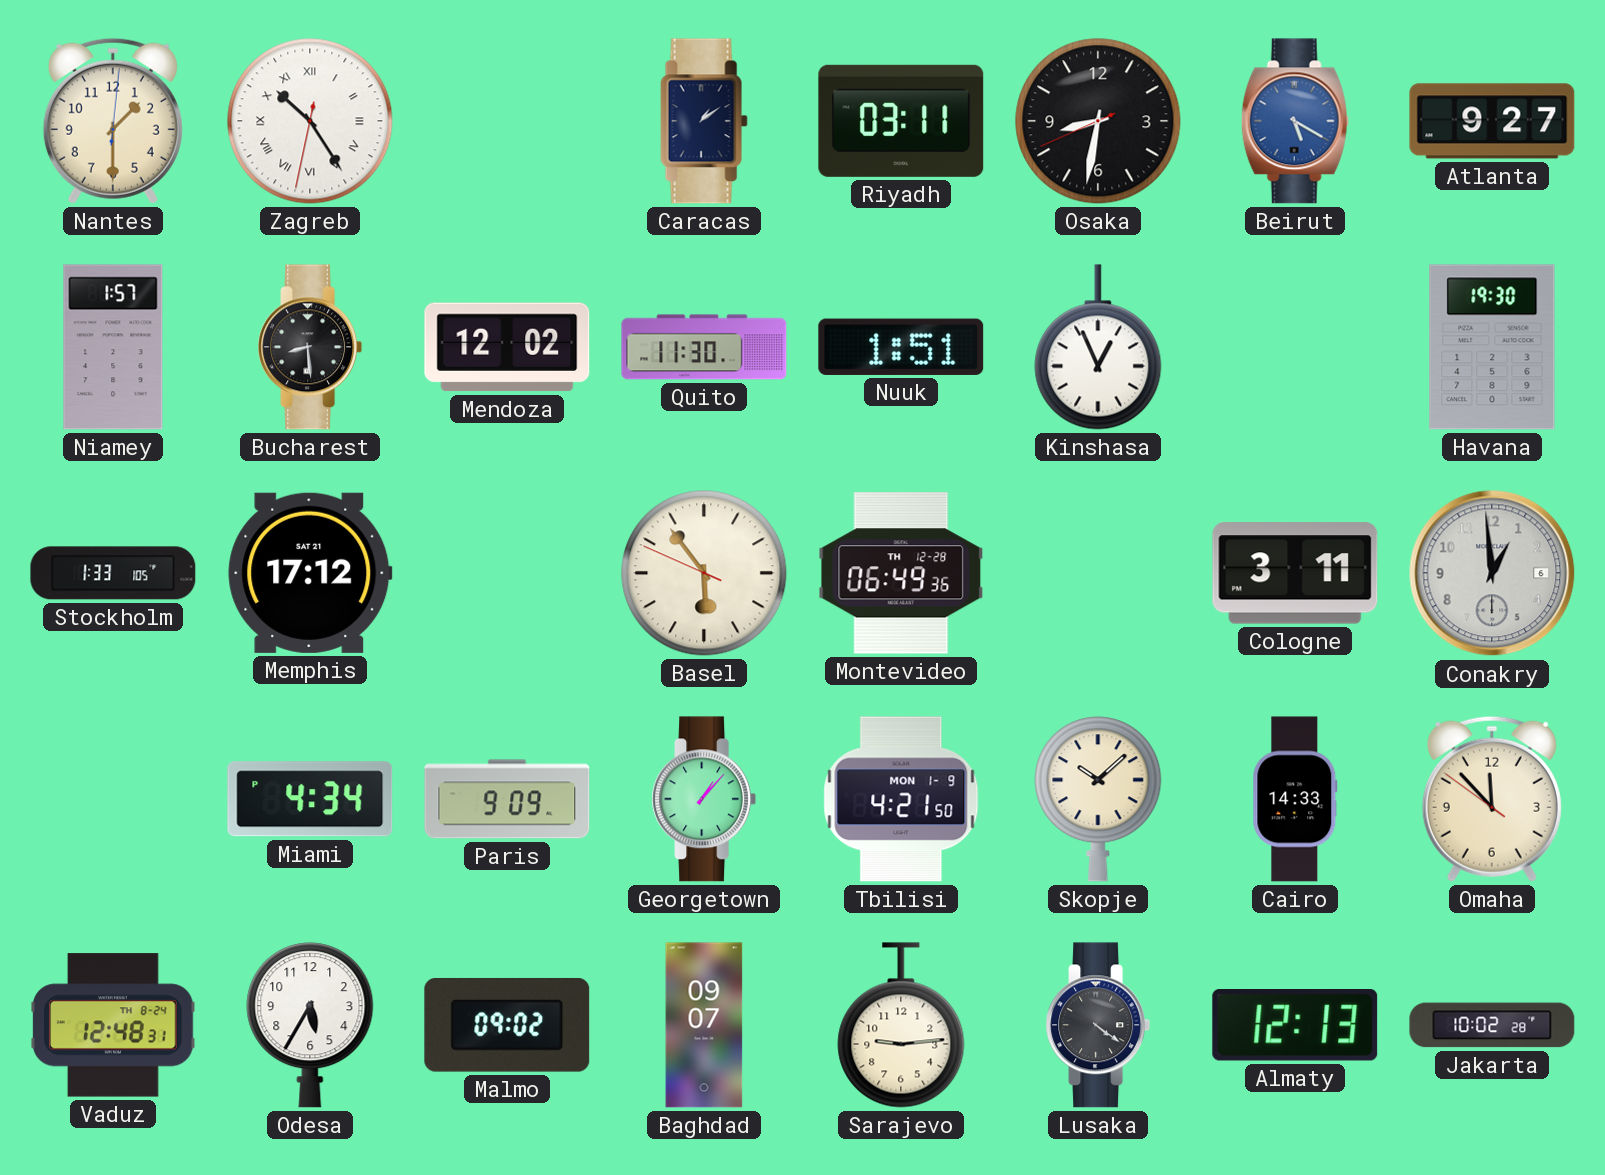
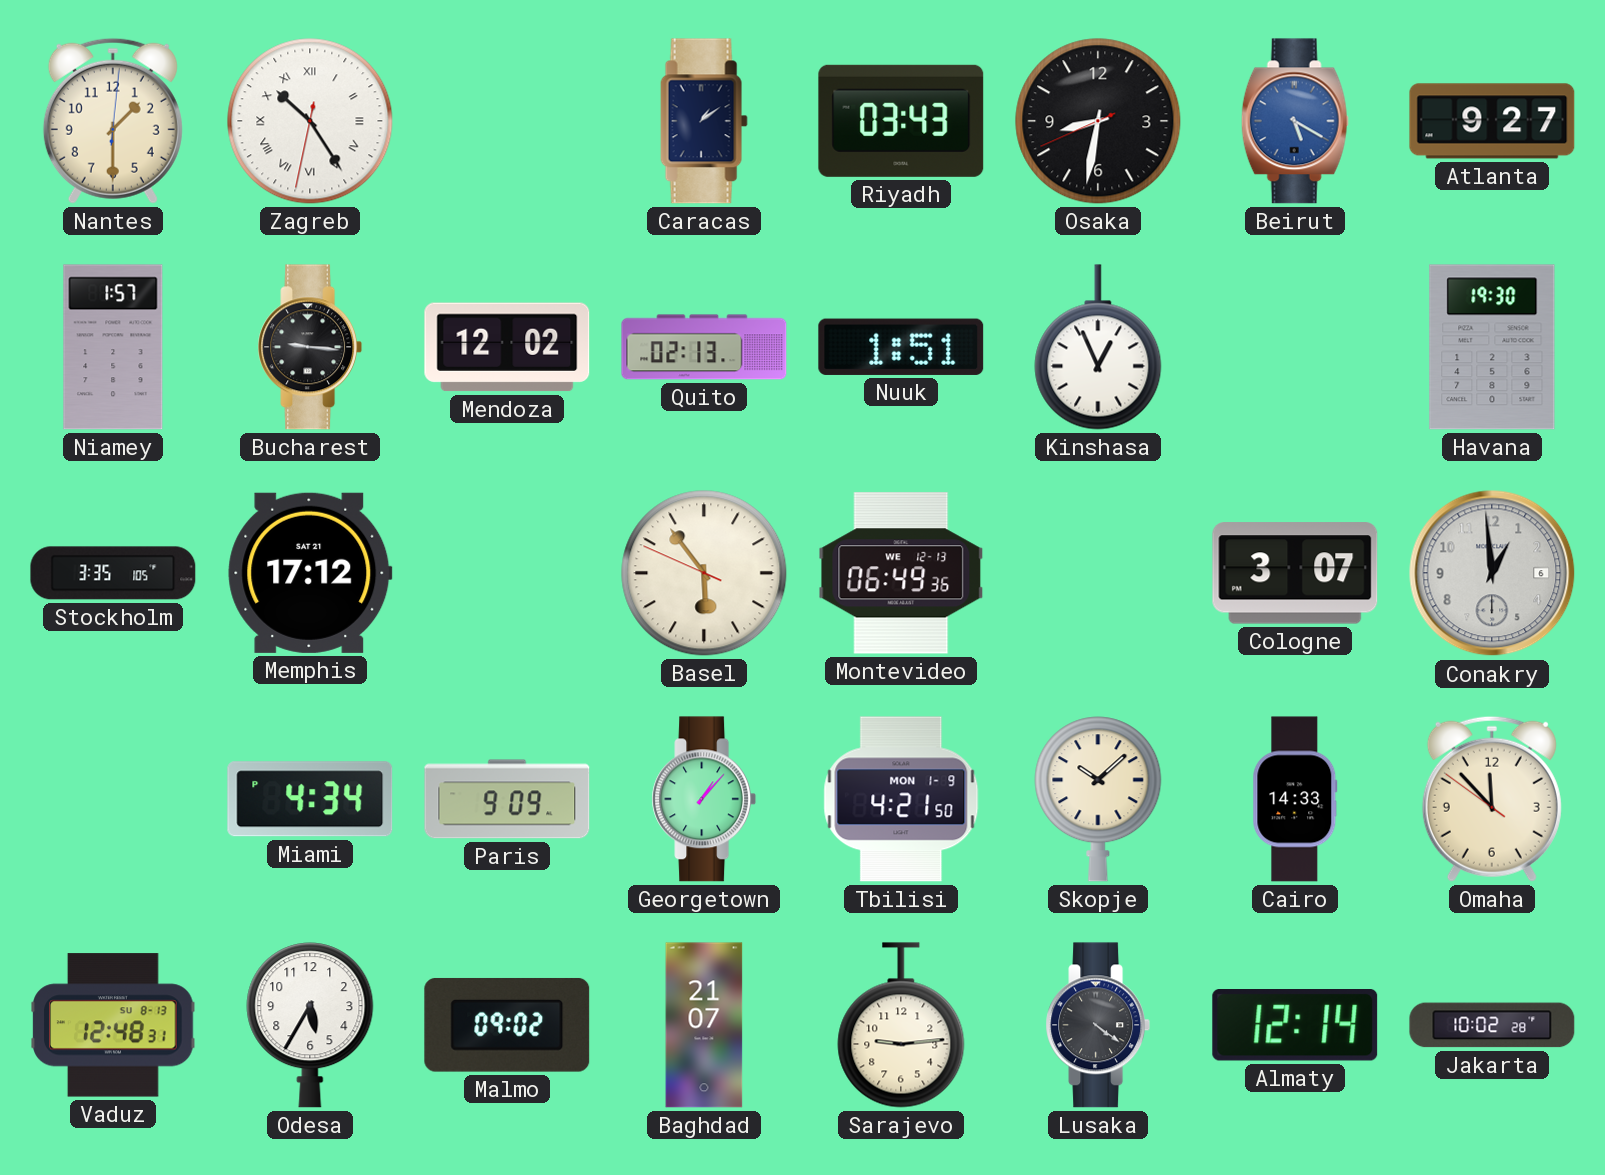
Riyadh: 03:11 -> 03:43 (901, 121)
Bucharest: 8:29 -> 9:16 (310, 347)
Quito: 11:30 -> 02:13 (704, 347)
Stockholm: 1:33 -> 3:35 (113, 573)
Montevideo date: TH 12-28 -> WE 12-13 (901, 573)
Cologne: 3:11 -> 3:07 (1295, 573)
Vaduz date: TH 8-24 -> SU 8-13 (113, 1025)
Baghdad: 09:07 -> 21:07 (704, 1025)
Almaty: 12:13 -> 12:14 (1295, 1025)
